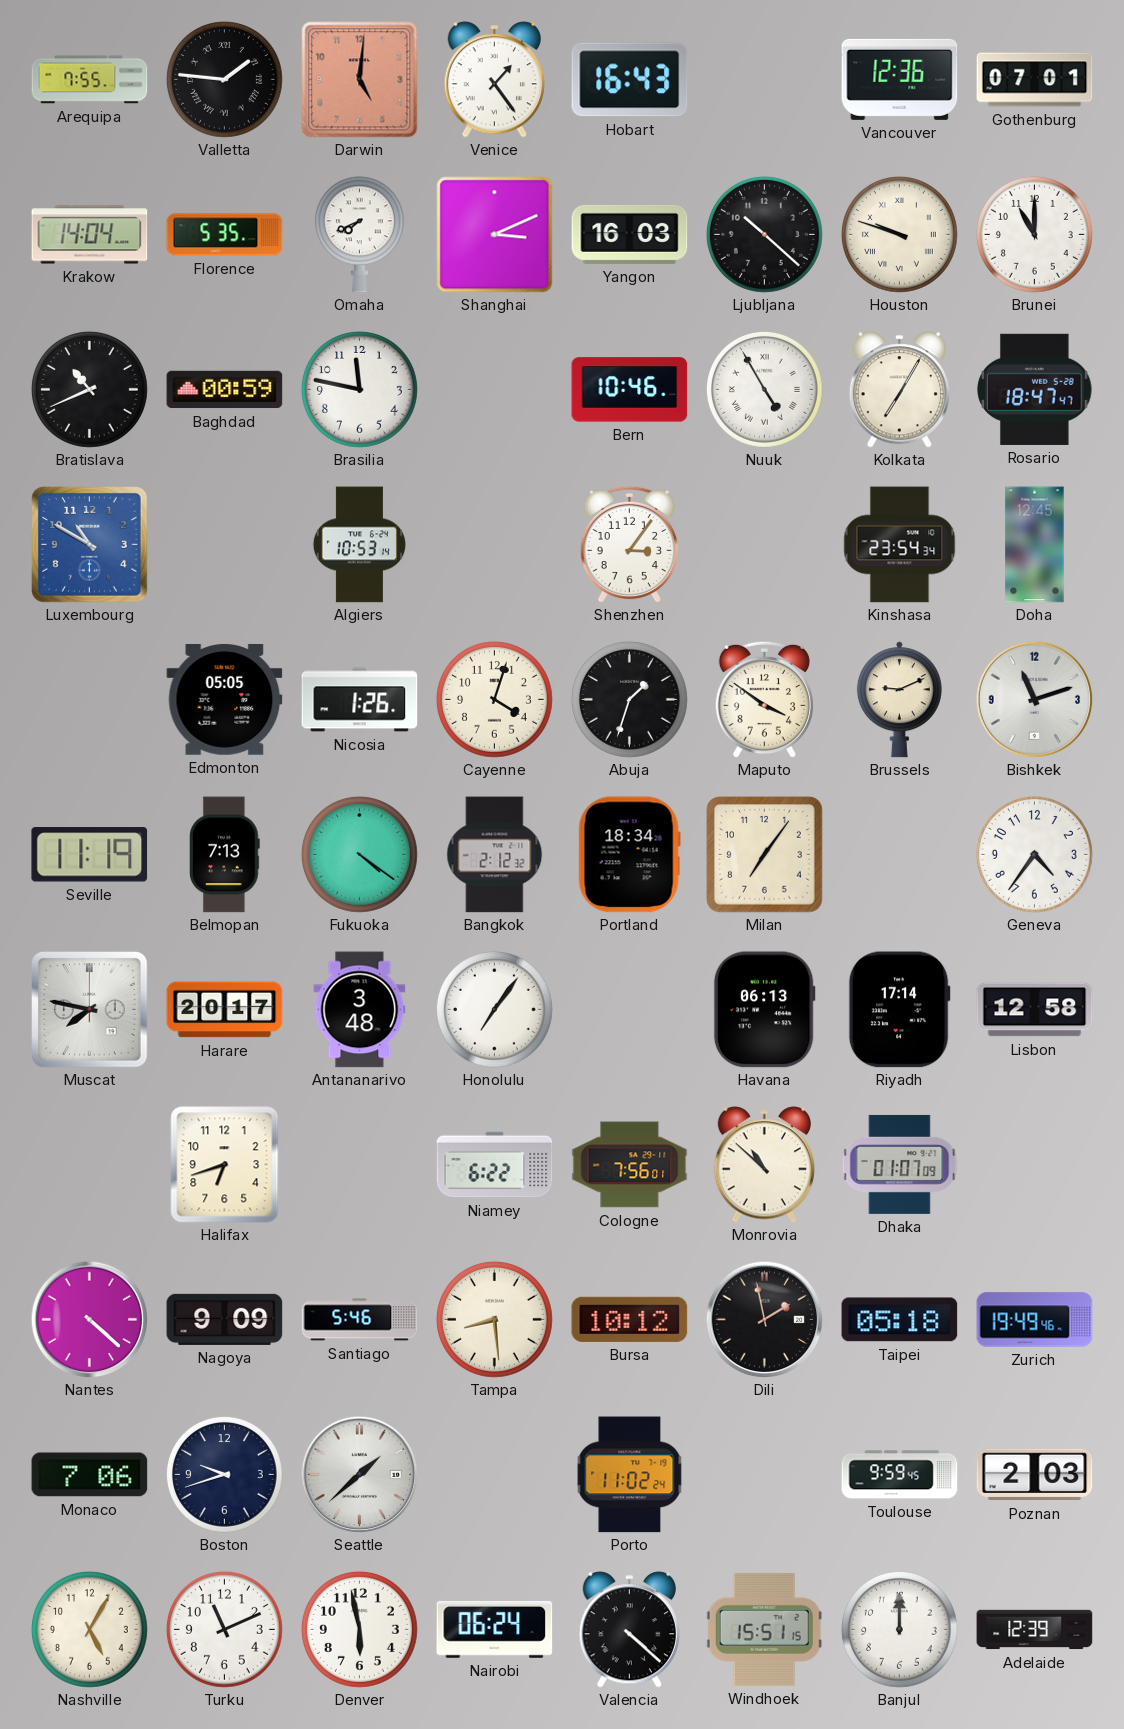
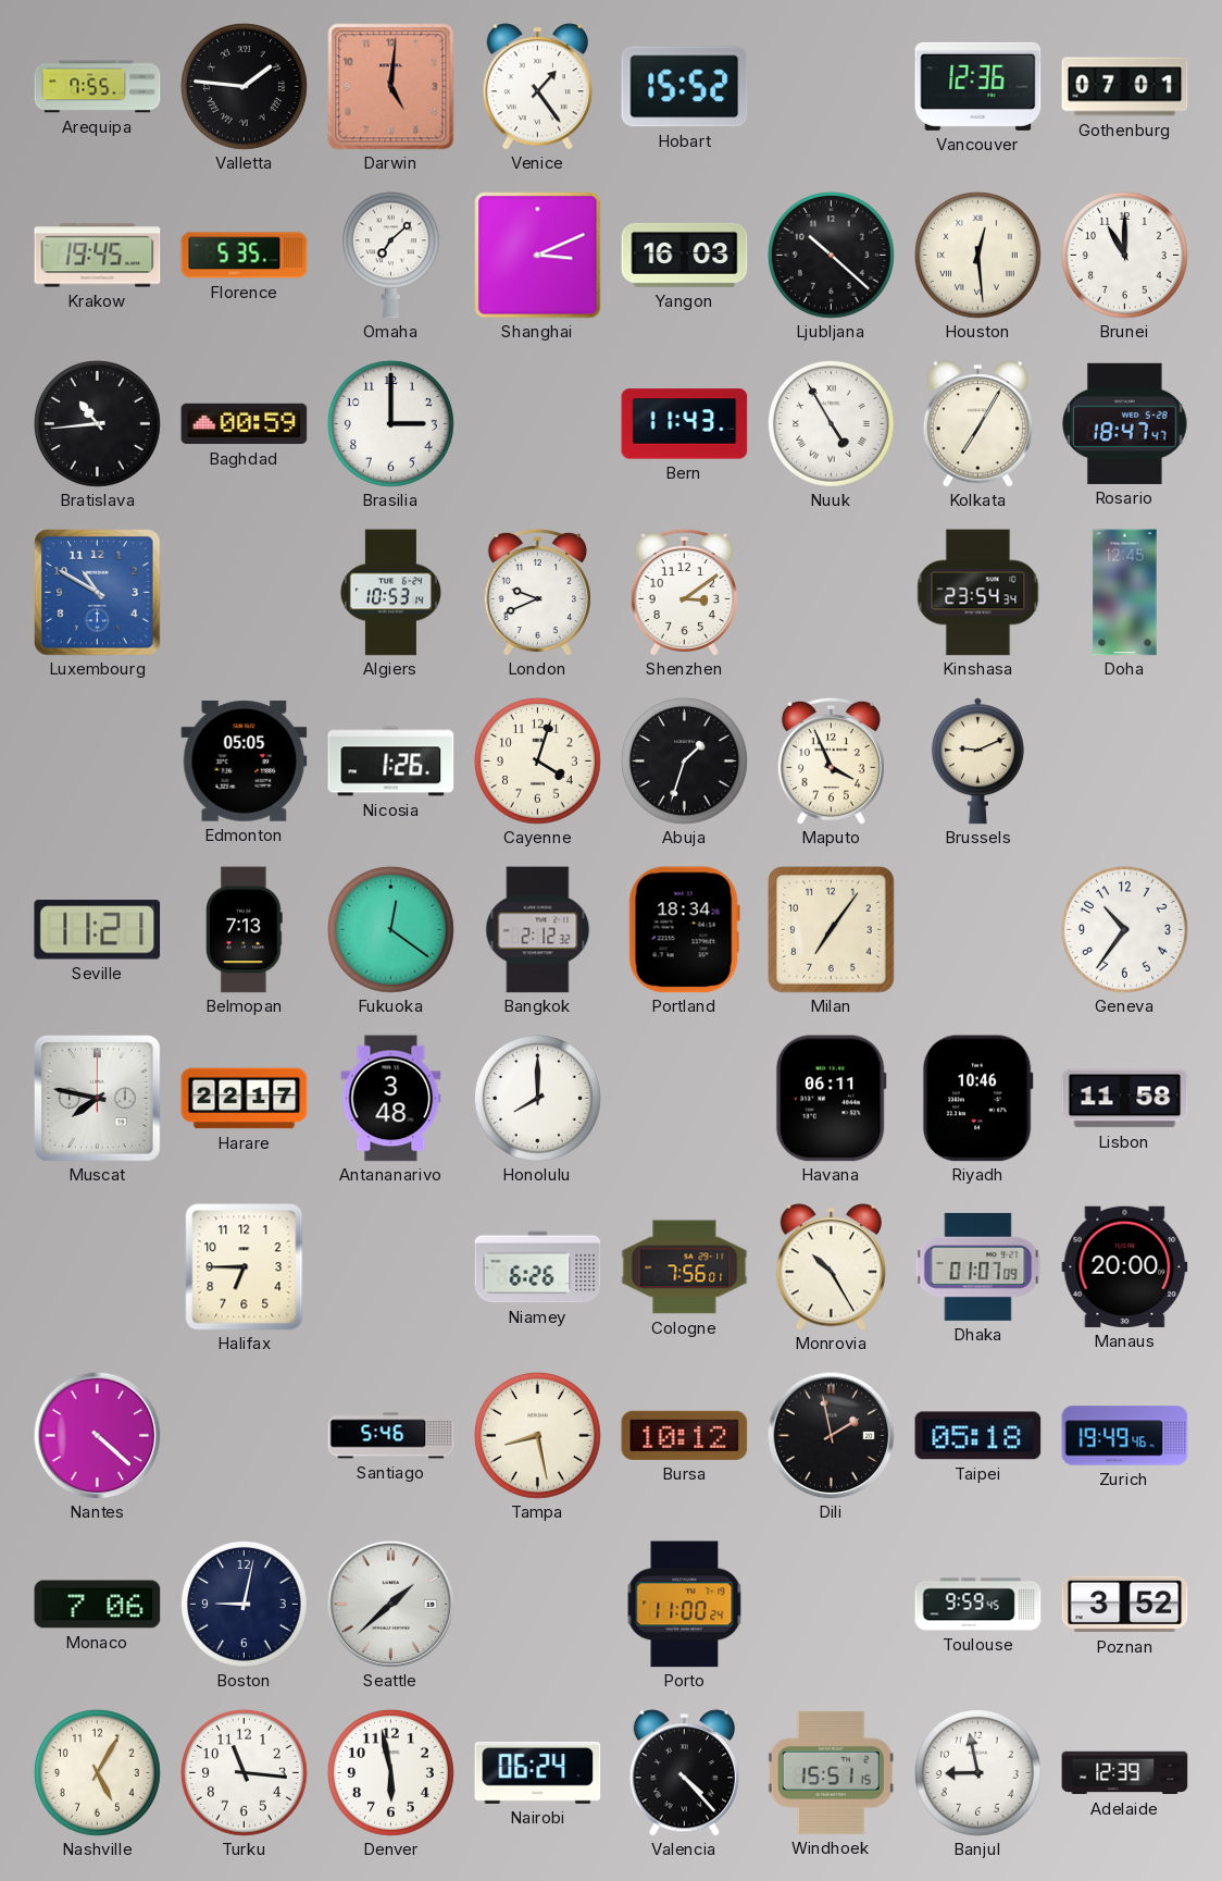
Hobart: 16:43 -> 15:52 (685, 87)
Krakow: 14:04 -> 19:45 (98, 256)
Omaha: 7:41 -> 7:08 (390, 256)
Houston: 9:48 -> 12:29 (977, 255)
Bratislava: 10:41 -> 10:44 (97, 423)
Brasilia: 11:47 -> 3:00 (390, 423)
Bern: 10:46 -> 11:43 (685, 424)
London: none -> 9:41 (537, 592)
Shenzhen: 3:06 -> 3:09 (684, 592)
Maputo: 3:51 -> 3:56 (831, 760)
Bishkek: 11:12 -> none (1034, 699)
Seville: 11:19 -> 11:21 (98, 930)
Fukuoka: 4:21 -> 12:21 (390, 929)
Geneva: 4:36 -> 10:36 (1124, 929)
Harare: 20:17 -> 22:17 (245, 1099)
Honolulu: 7:06 -> 8:00 (537, 1098)
Havana: 06:13 -> 06:11 (831, 1099)
Riyadh: 17:14 -> 10:46 (977, 1099)
Lisbon: 12:58 -> 11:58 (1125, 1099)
Halifax: 6:42 -> 6:45 (245, 1267)
Niamey: 6:22 -> 6:26 (538, 1267)
Monrovia: 10:52 -> 10:25 (831, 1267)
Manaus: none -> 20:00 (1125, 1266)
Nagoya: 9:09 -> none (225, 1319)
Tampa: 8:29 -> 8:28 (537, 1435)
Boston: 9:42 -> 9:02 (244, 1604)
Porto: 11:02 -> 11:00 (685, 1605)
Poznan: 2:03 -> 3:52 (1125, 1605)
Turku: 11:11 -> 11:16 (244, 1772)
Valencia: 4:22 -> 4:23 (684, 1773)
Banjul: 12:00 -> 8:58 (977, 1772)
